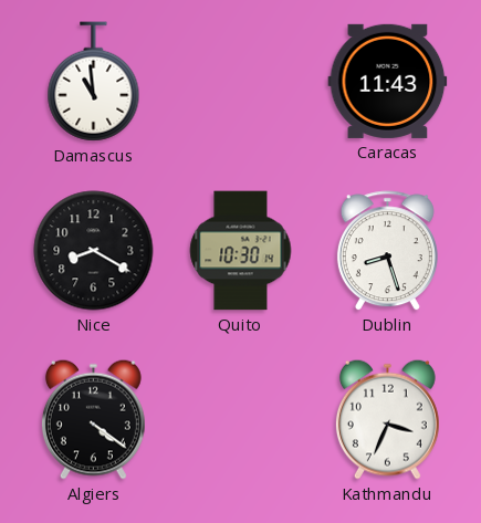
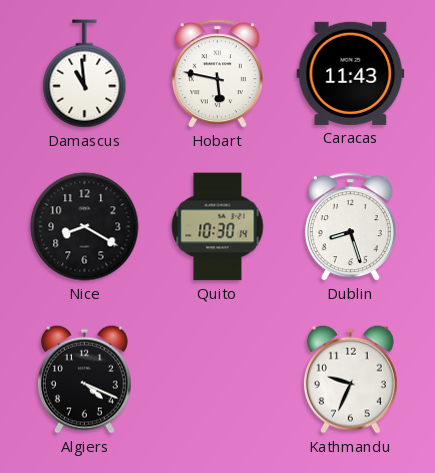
Hobart: none -> 5:47 (217, 74)
Algiers: 4:21 -> 4:19 (84, 379)
Kathmandu: 3:34 -> 9:34 (350, 379)
